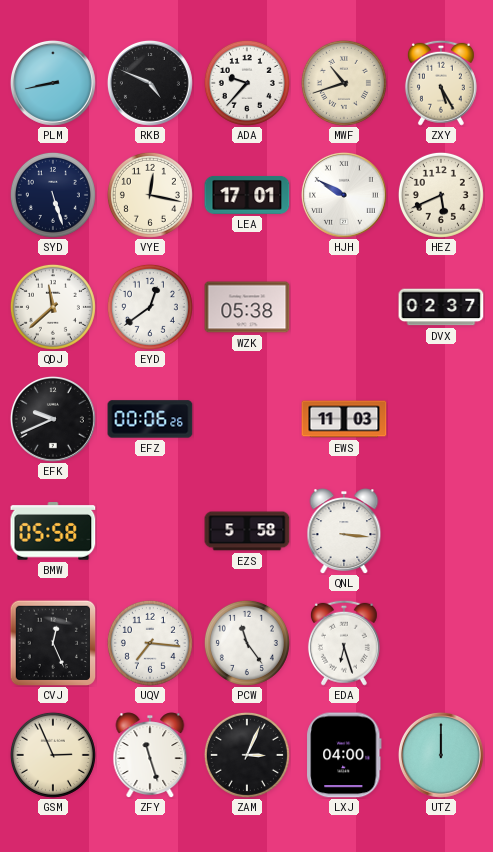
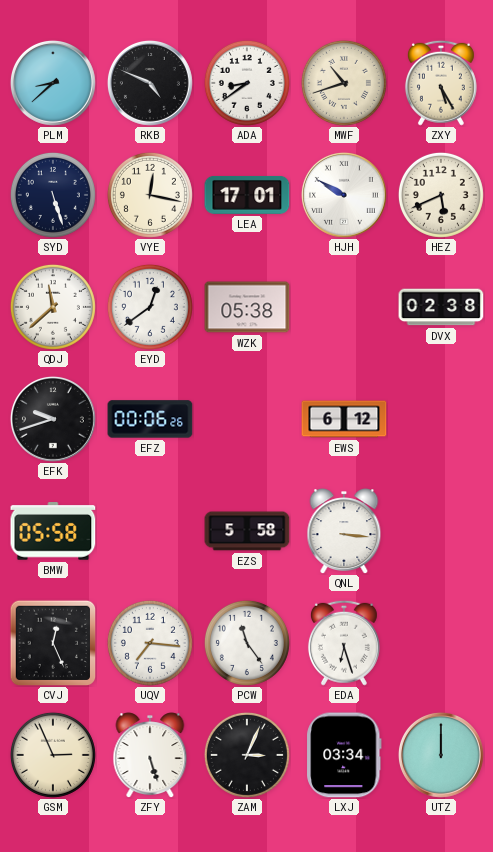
PLM: 8:43 -> 8:38 (53, 83)
ADA: 9:37 -> 8:39 (247, 83)
DVX: 02:37 -> 02:38 (441, 307)
EFK: 9:41 -> 9:42 (53, 419)
EWS: 11:03 -> 6:12 (344, 419)
ZFY: 11:27 -> 5:27 (150, 755)
LXJ: 04:00 -> 03:34 (344, 755)
